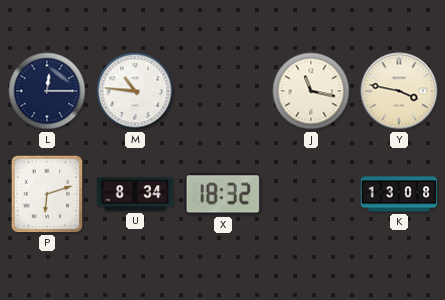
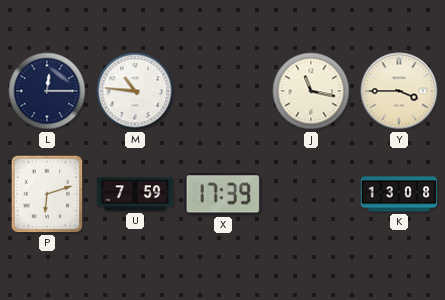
Y: 3:47 -> 3:45 (399, 91)
U: 8:34 -> 7:59 (135, 194)
X: 18:32 -> 17:39 (222, 194)
